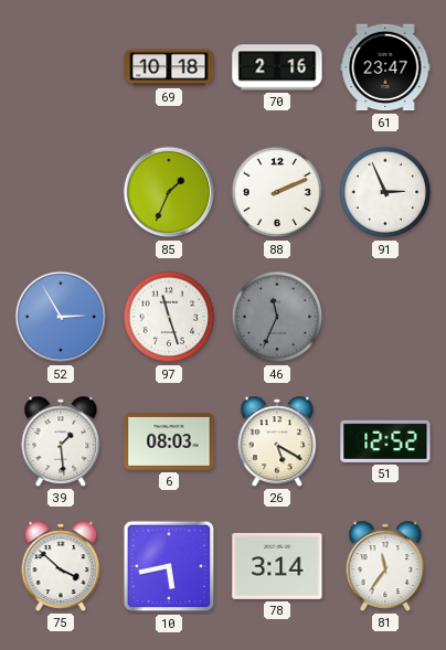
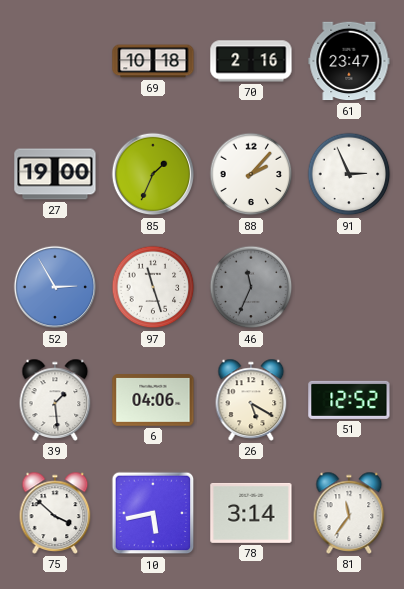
27: none -> 19:00 (55, 174)
88: 2:11 -> 2:07 (251, 174)
6: 08:03 -> 04:06 (153, 400)
